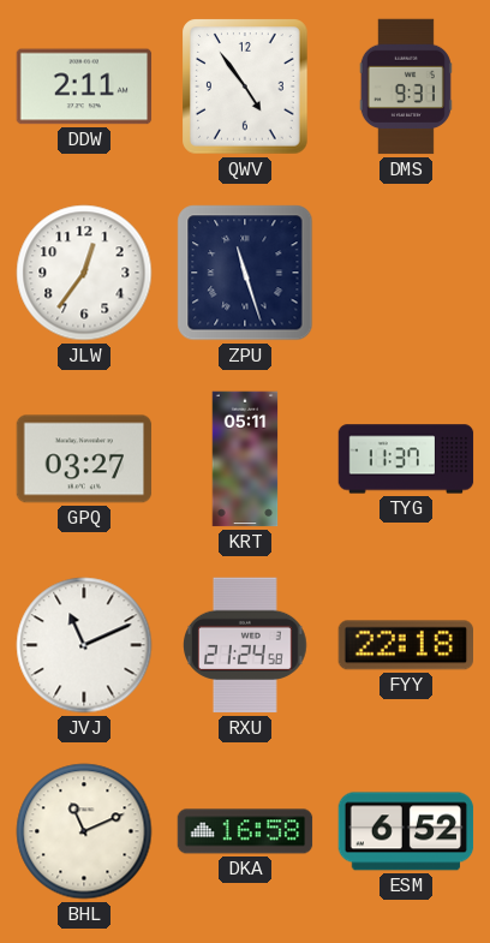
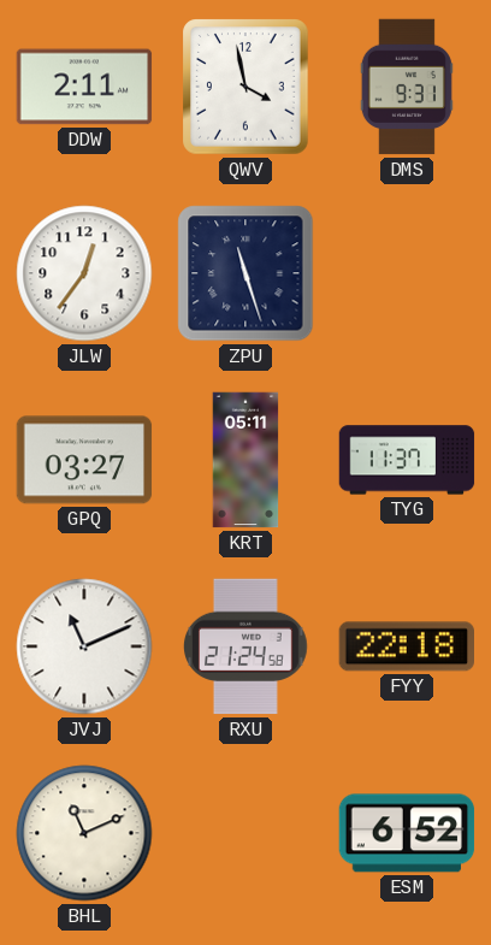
QWV: 4:54 -> 3:58 (245, 87)
DKA: 16:58 -> none (245, 831)
